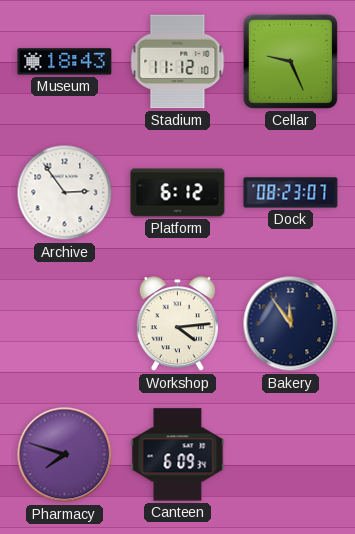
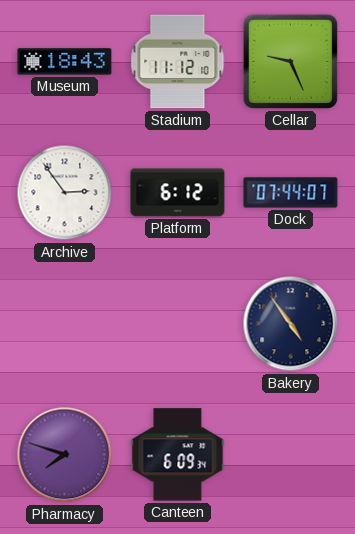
Dock: 08:23 -> 07:44 (291, 193)
Workshop: 4:14 -> none (177, 324)
Bakery: 11:54 -> 4:54 (291, 324)
